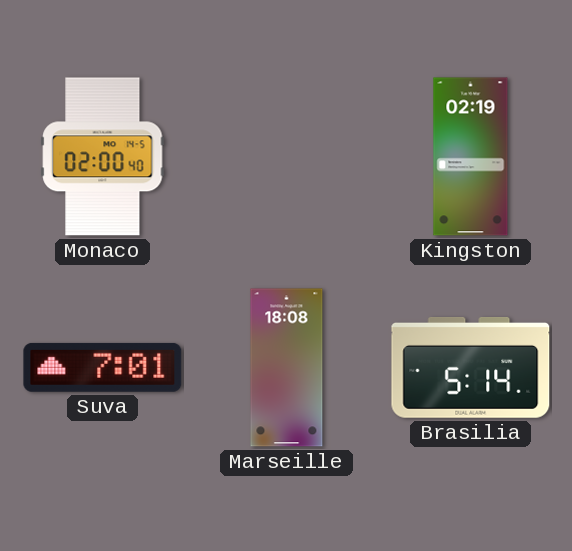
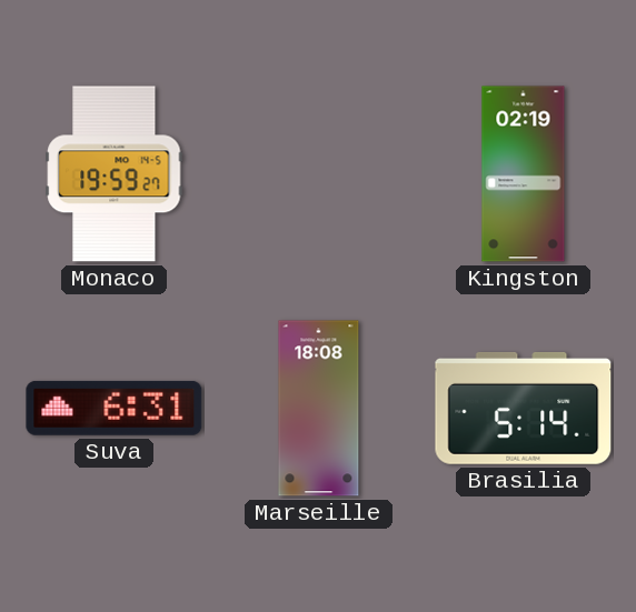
Monaco: 02:00 -> 19:59 (115, 174)
Suva: 7:01 -> 6:31 (115, 408)
